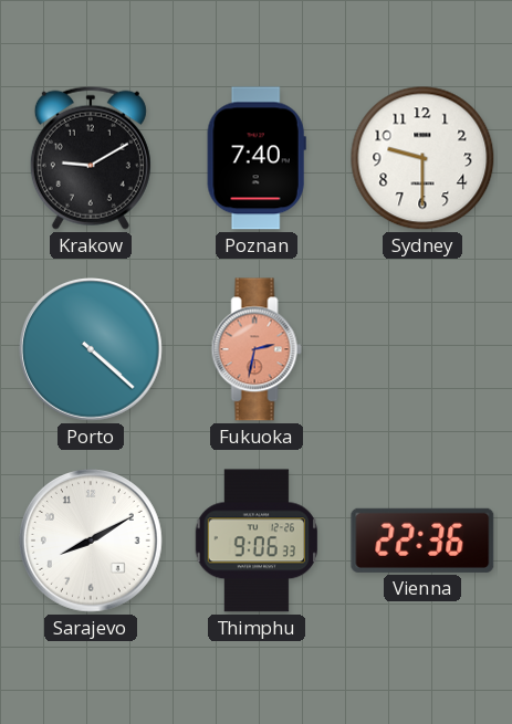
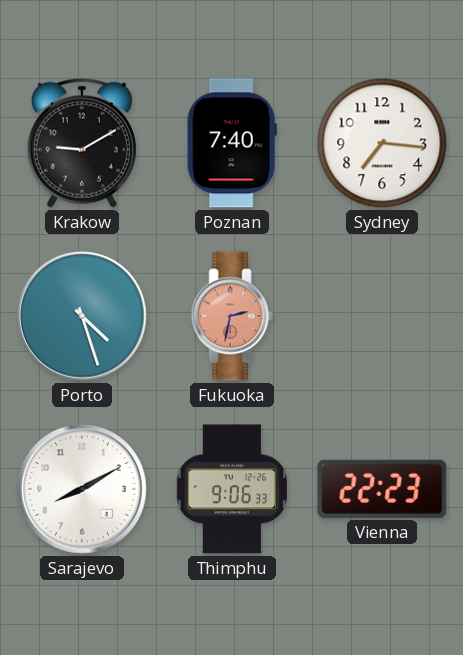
Sydney: 9:30 -> 7:16 (382, 143)
Porto: 4:22 -> 4:27 (83, 317)
Vienna: 22:36 -> 22:23 (382, 489)
